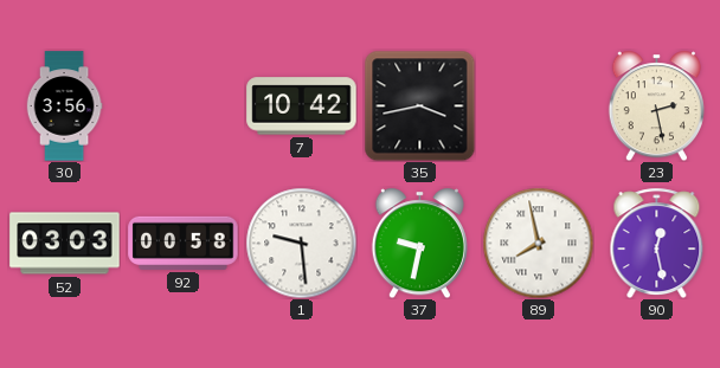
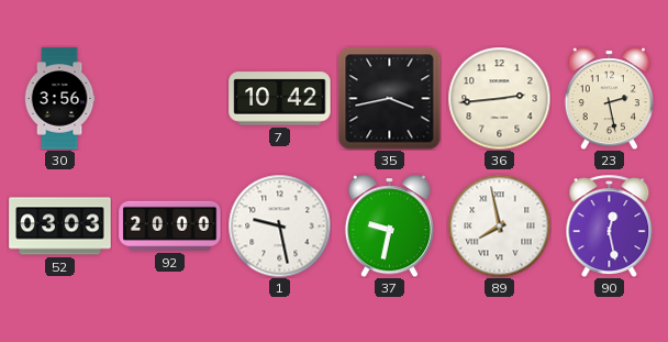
36: none -> 2:44 (499, 98)
92: 00:58 -> 20:00 (170, 225)
1: 9:29 -> 9:28 (279, 225)
